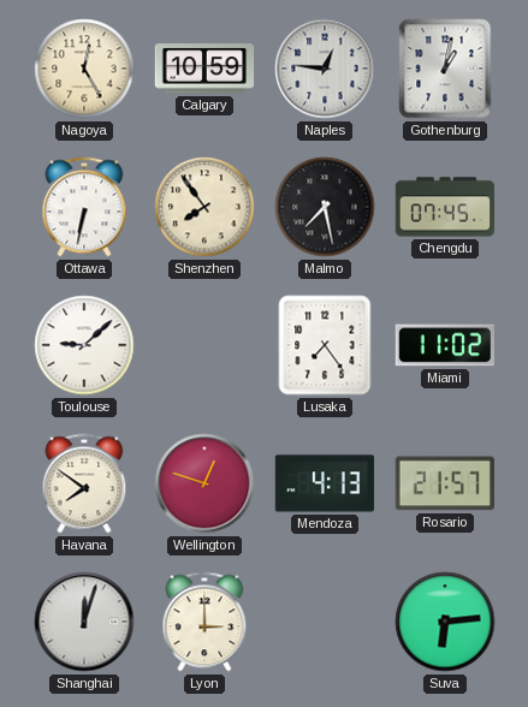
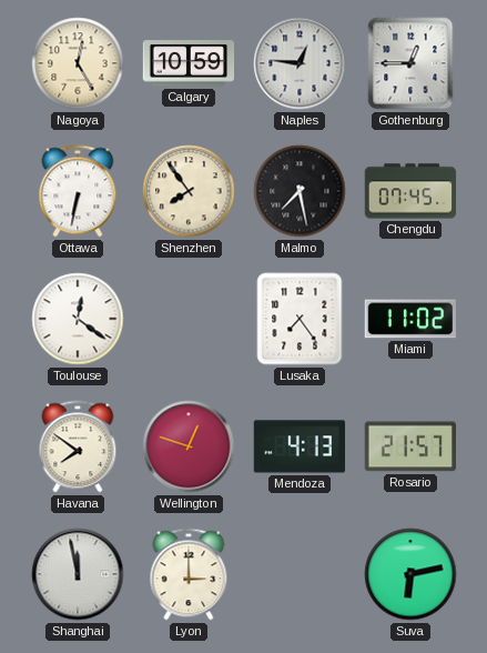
Gothenburg: 1:02 -> 12:45 (410, 63)
Toulouse: 9:08 -> 12:21 (78, 319)
Shanghai: 12:03 -> 11:58 (78, 574)
Suva: 6:14 -> 6:13 (410, 574)
